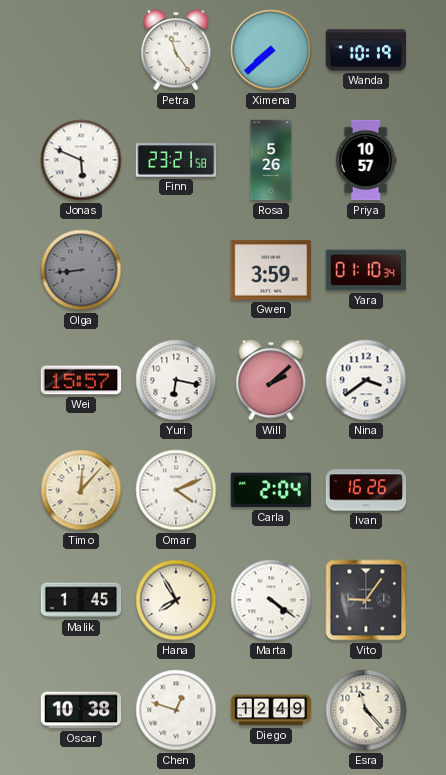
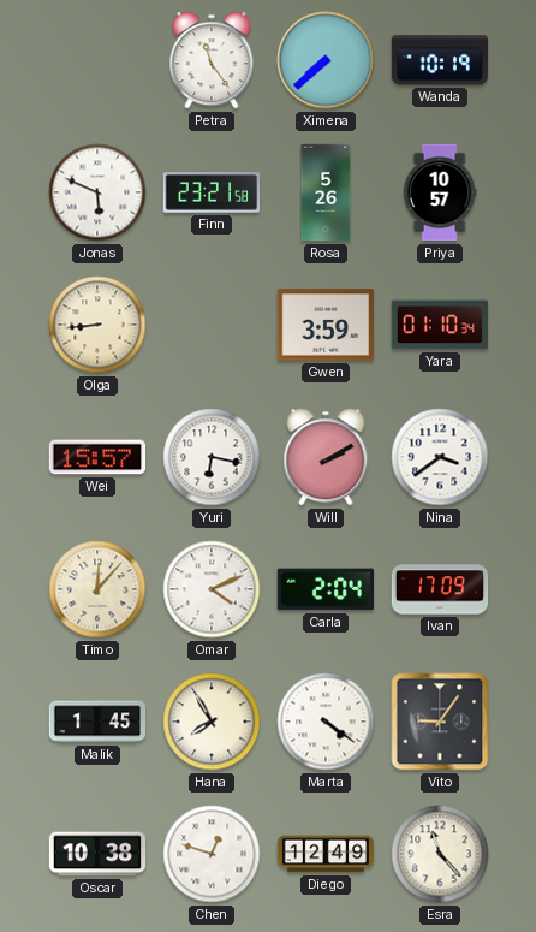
Olga dial: grey -> cream (97, 325)
Will: 2:08 -> 2:10 (326, 457)
Ivan: 16:26 -> 17:09 (440, 589)
